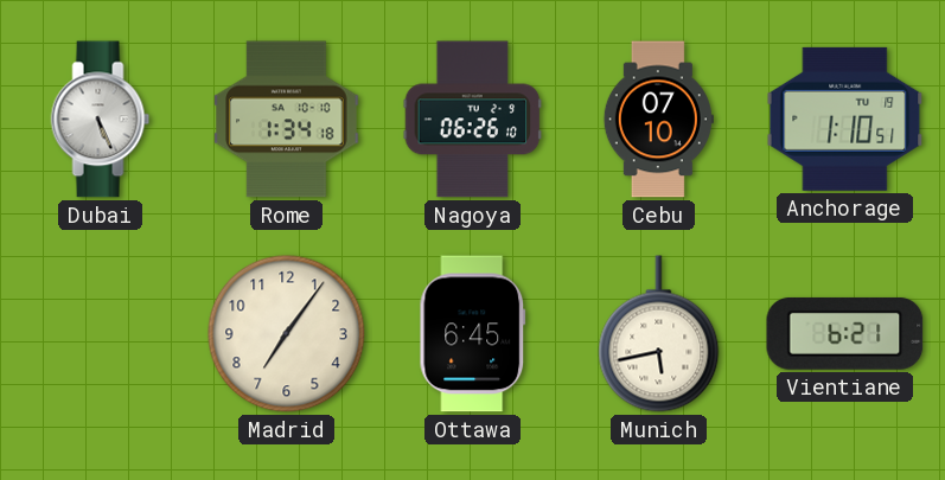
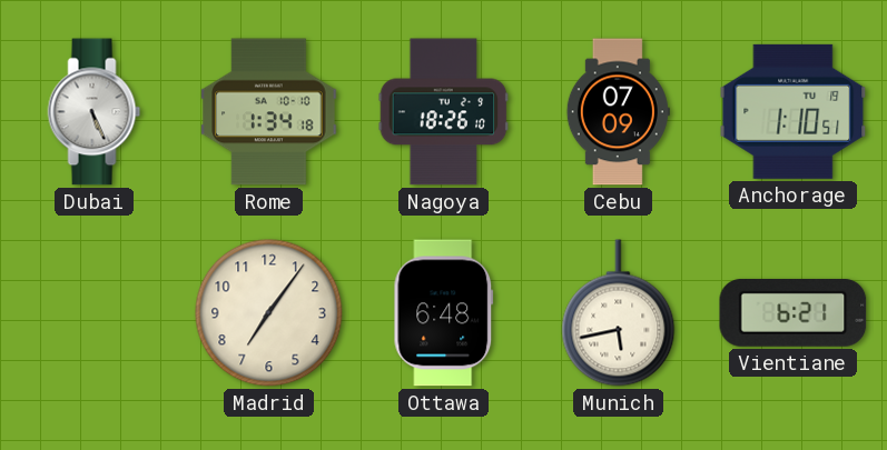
Nagoya: 06:26 -> 18:26 (444, 112)
Cebu: 07:10 -> 07:09 (618, 112)
Ottawa: 6:45 -> 6:48 (444, 313)
